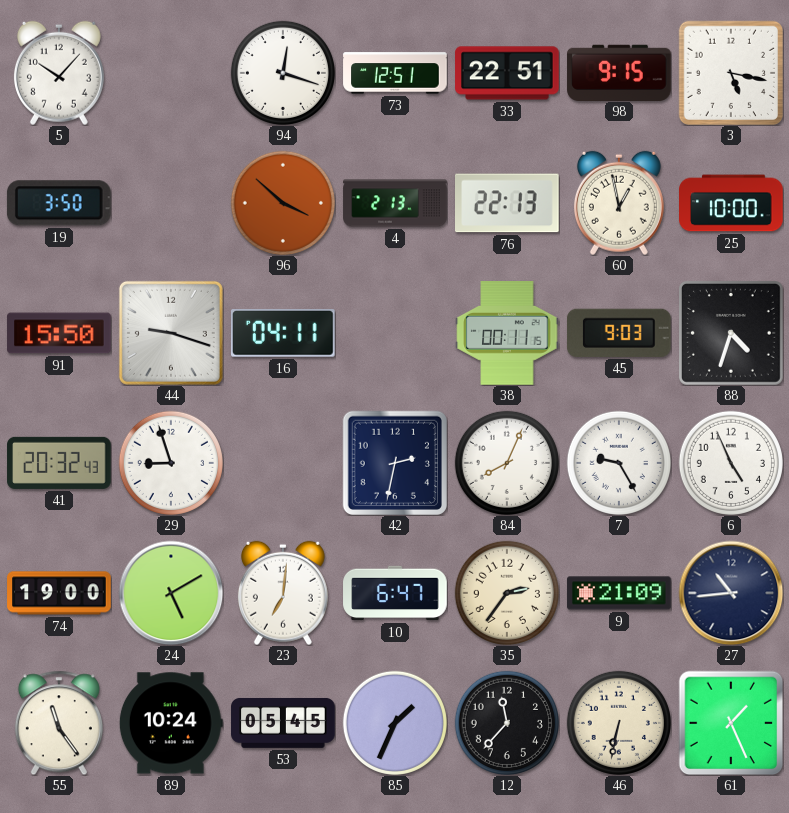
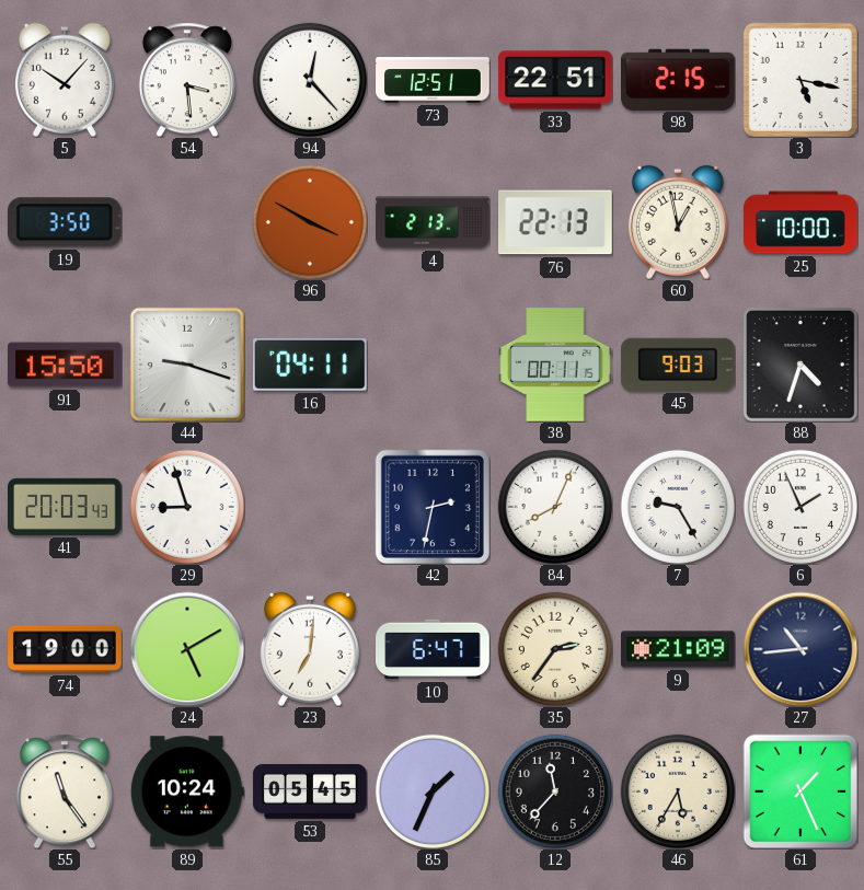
54: none -> 3:29 (187, 80)
94: 12:18 -> 12:23 (310, 80)
98: 9:15 -> 2:15 (678, 79)
96: 3:52 -> 3:50 (310, 222)
41: 20:32 -> 20:03 (65, 507)
6: 4:56 -> 1:56 (800, 507)
46: 6:32 -> 5:35 (678, 791)
